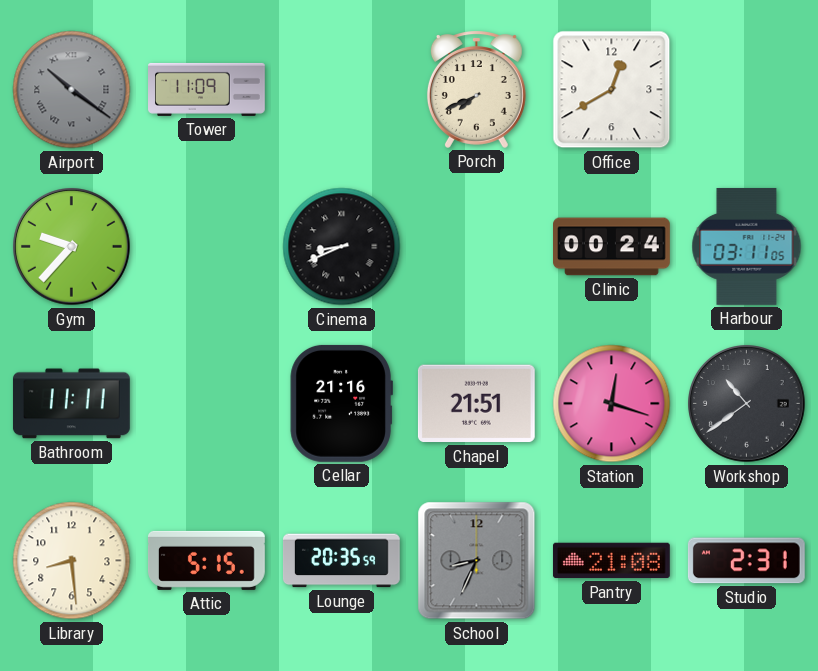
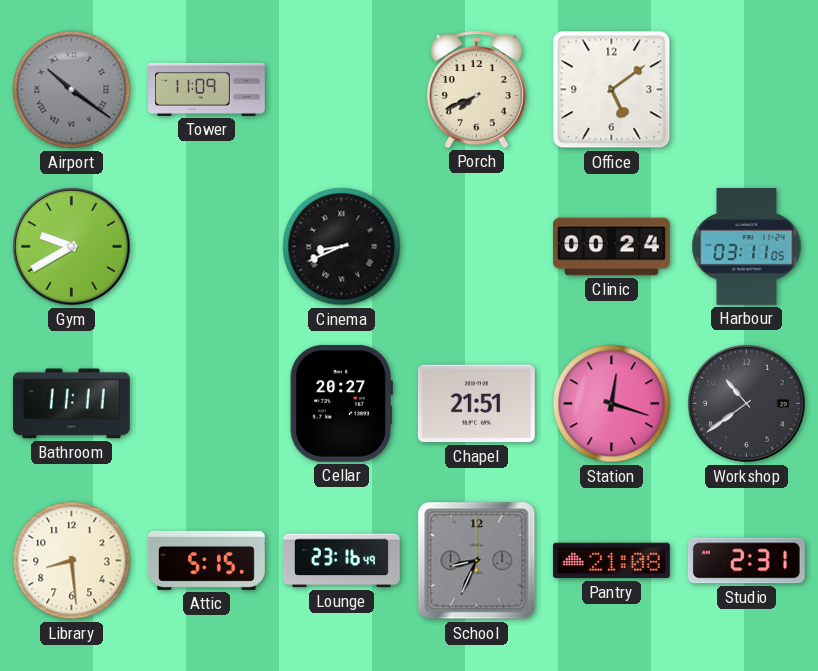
Office: 12:40 -> 5:09 (612, 90)
Gym: 9:37 -> 9:40 (72, 247)
Cellar: 21:16 -> 20:27 (341, 403)
Lounge: 20:35 -> 23:16 (341, 561)
